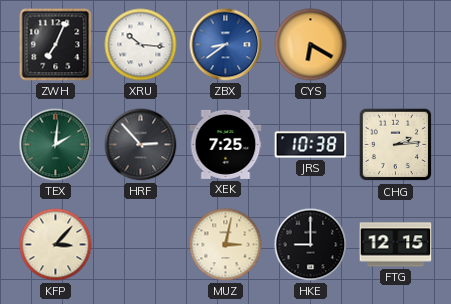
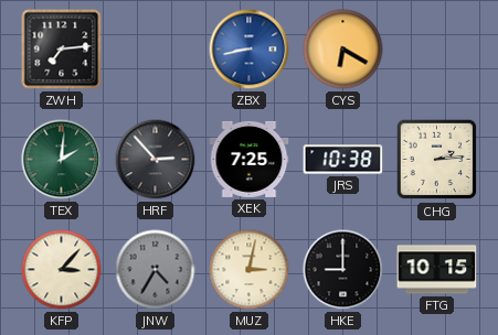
ZWH: 7:04 -> 7:14 (62, 50)
XRU: 10:16 -> none (141, 45)
ZBX: 8:39 -> 8:43 (250, 50)
JNW: none -> 4:35 (156, 270)
FTG: 12:15 -> 10:15 (437, 270)
